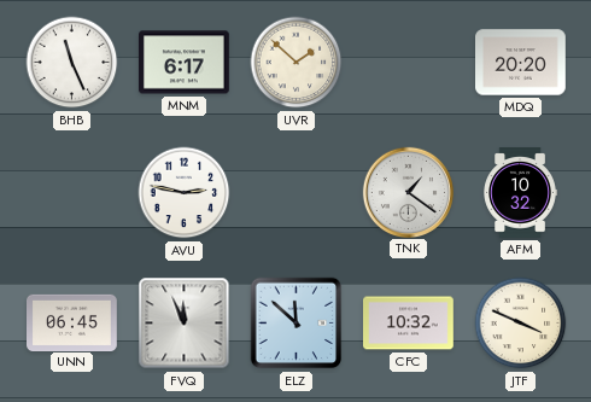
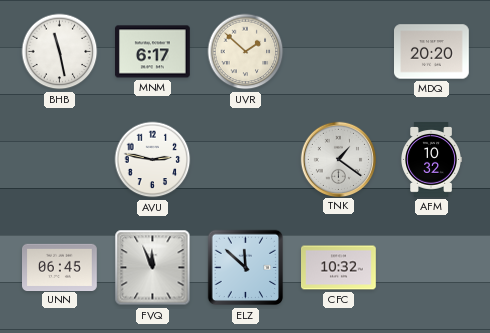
BHB: 11:26 -> 11:28 (60, 52)
JTF: 3:49 -> none (521, 324)
